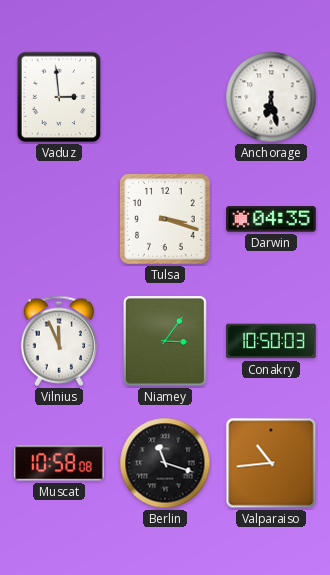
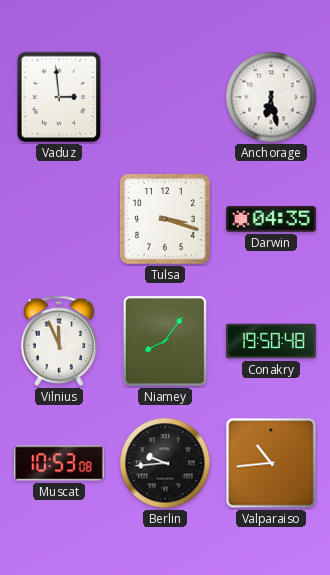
Niamey: 3:06 -> 8:06 (165, 342)
Conakry: 10:50 -> 19:50 (271, 341)
Muscat: 10:58 -> 10:53 (59, 463)
Berlin: 11:18 -> 9:44 (165, 463)
